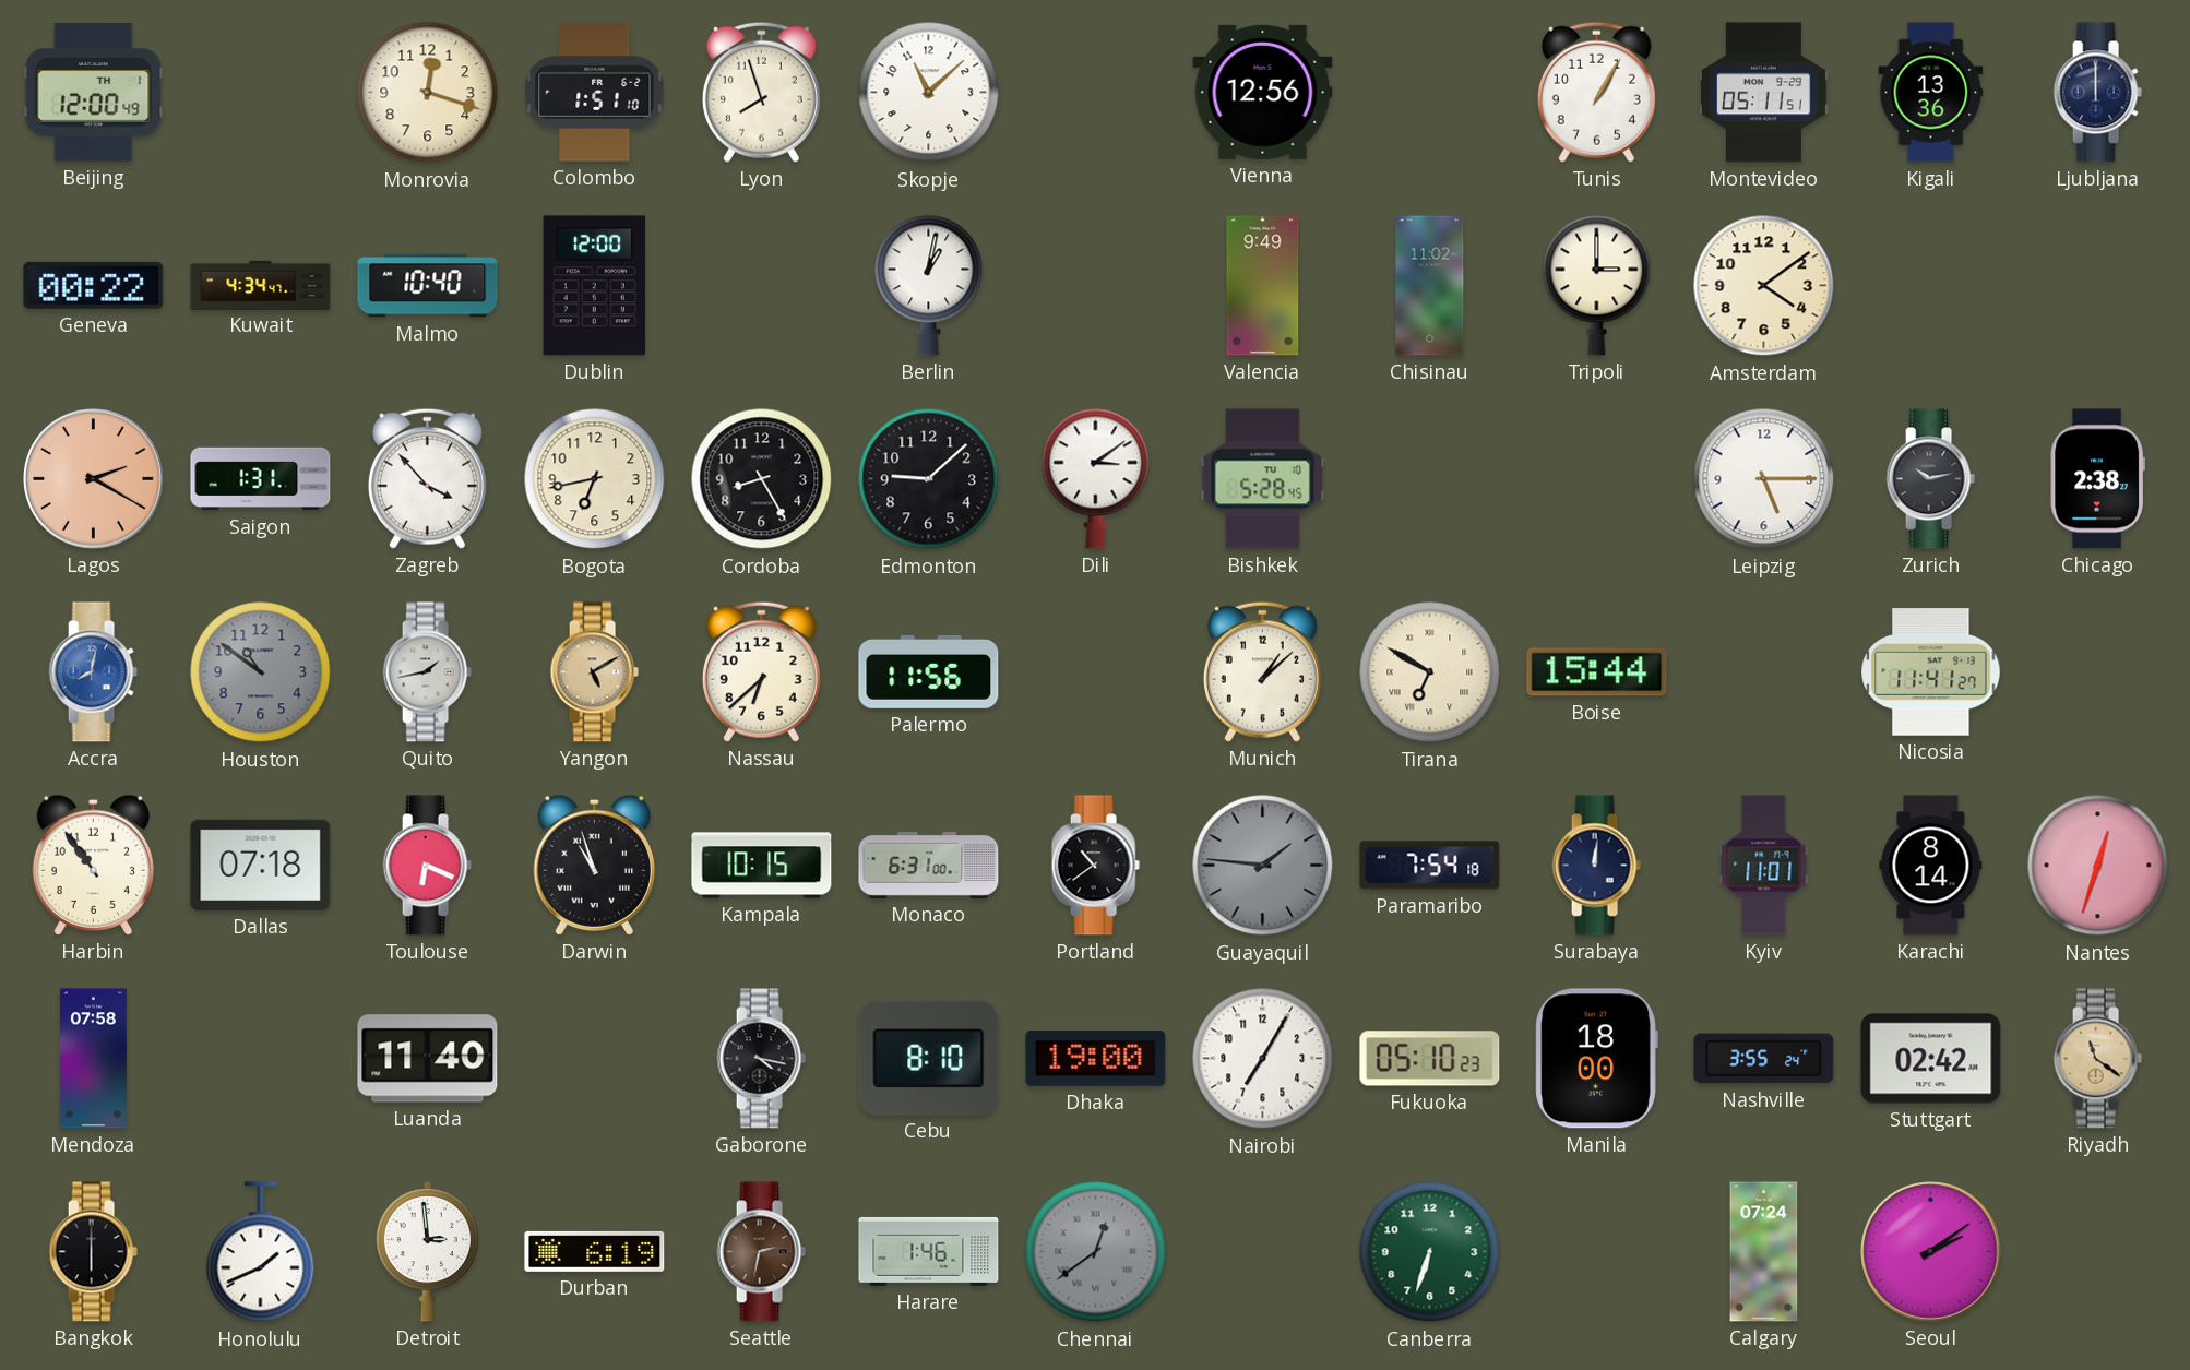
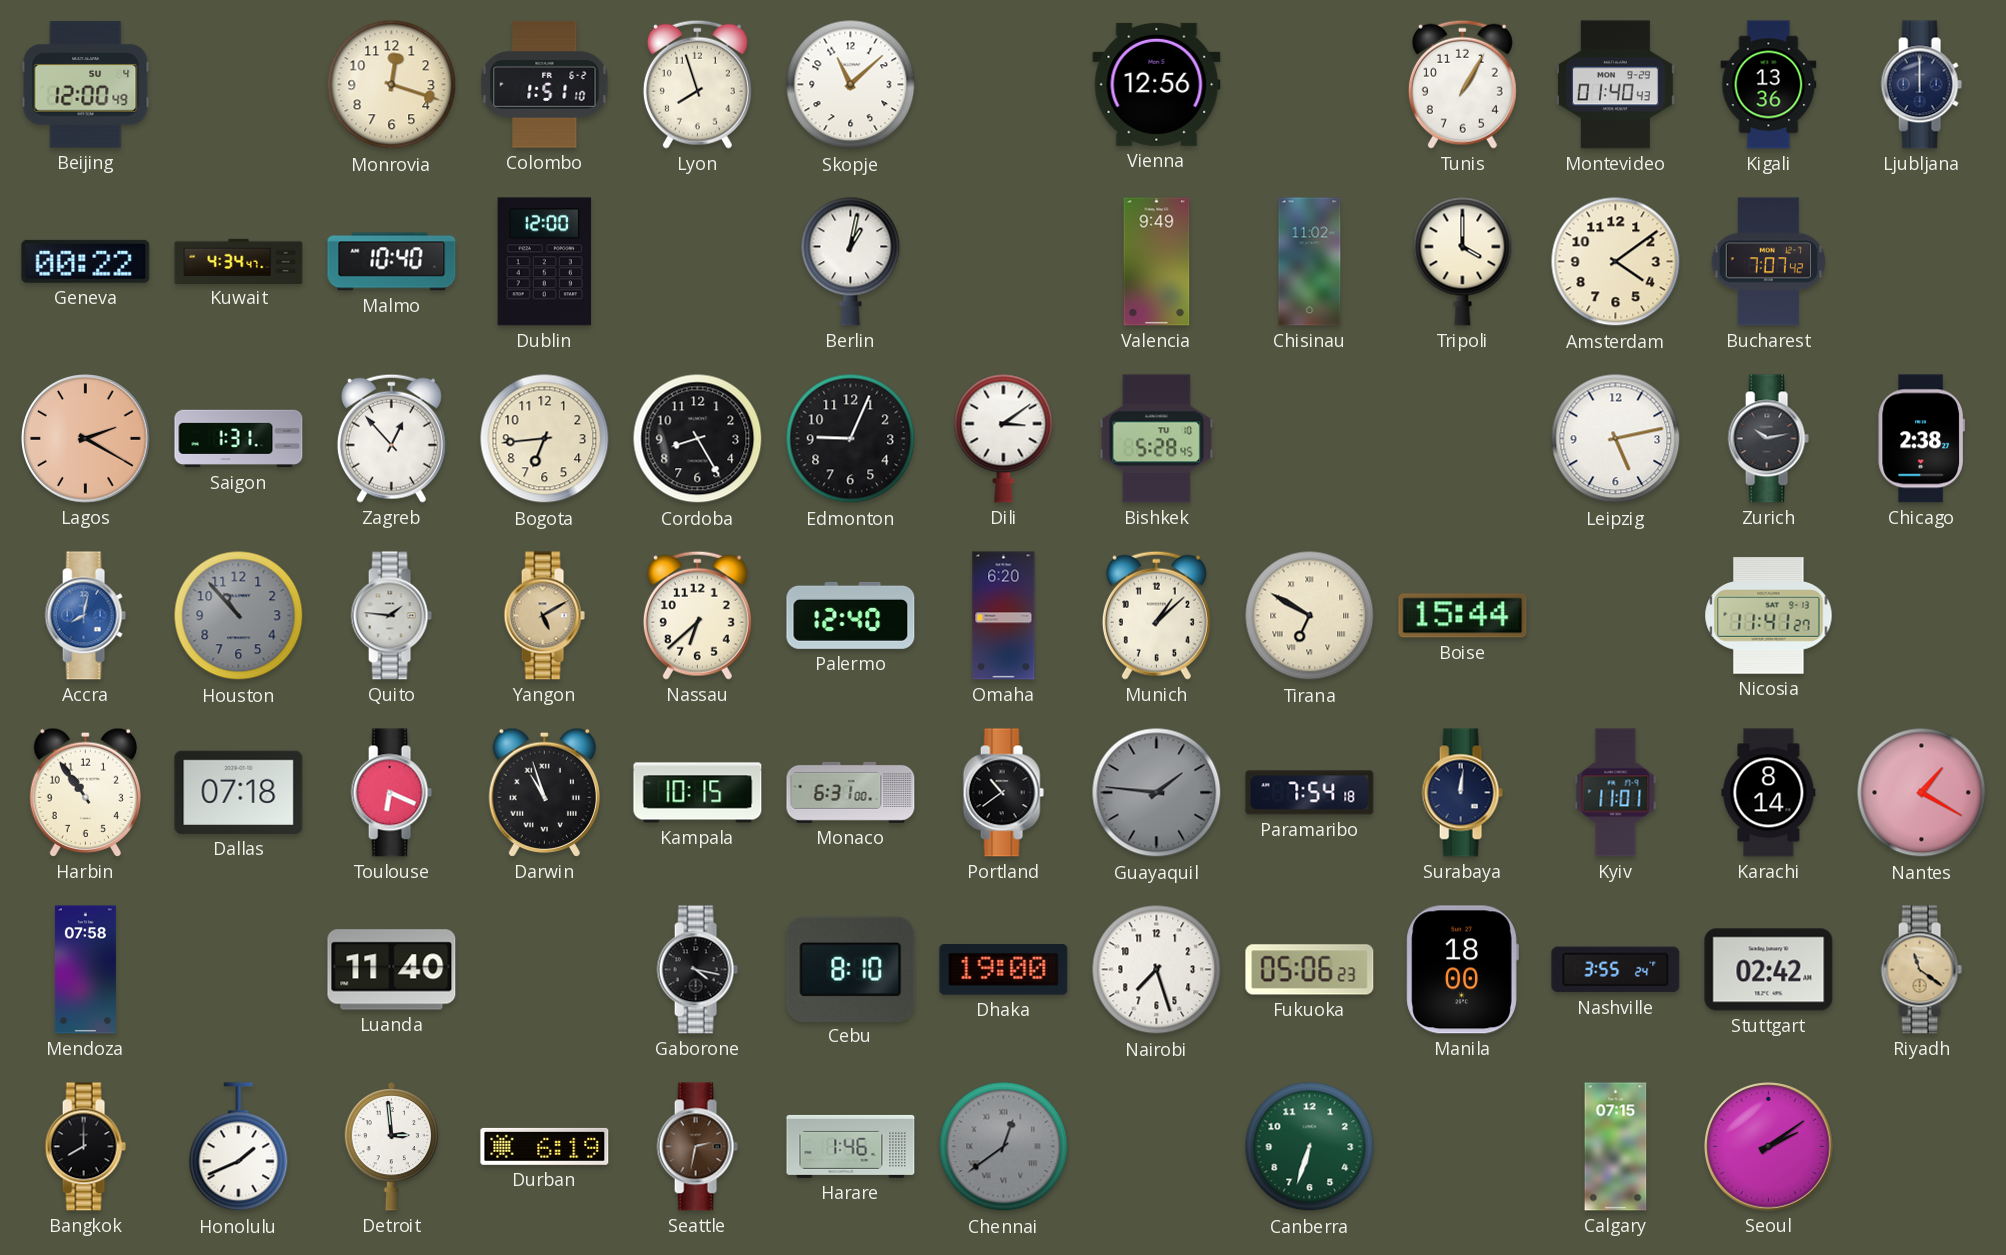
Beijing date: TH 1 -> SU 4 (86, 85)
Montevideo: 05:11 -> 01:40 (1615, 85)
Tripoli: 3:00 -> 4:00 (1463, 261)
Bucharest: none -> 7:07 (1769, 262)
Zagreb: 3:53 -> 12:53 (391, 438)
Bogota: 6:43 -> 6:44 (545, 439)
Edmonton: 9:08 -> 9:04 (851, 439)
Leipzig: 5:15 -> 5:13 (1616, 439)
Houston: 10:51 -> 10:53 (239, 616)
Quito: 1:43 -> 1:46 (391, 616)
Palermo: 11:56 -> 12:40 (851, 615)
Omaha: none -> 6:20 (1004, 616)
Nantes: 12:33 -> 1:20 (1922, 793)
Nairobi: 7:05 -> 7:27 (1157, 970)
Fukuoka: 05:10 -> 05:06 (1310, 970)
Bangkok: 6:00 -> 8:00 (85, 1147)
Calgary: 07:24 -> 07:15 (1616, 1147)
